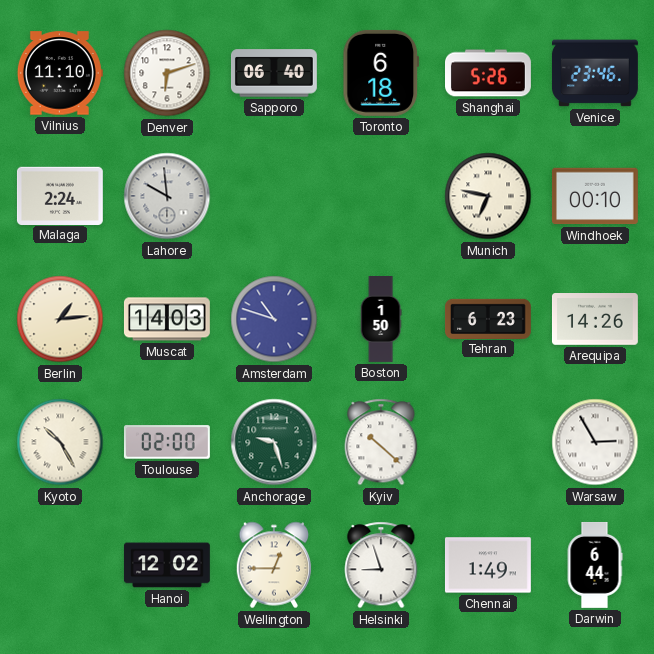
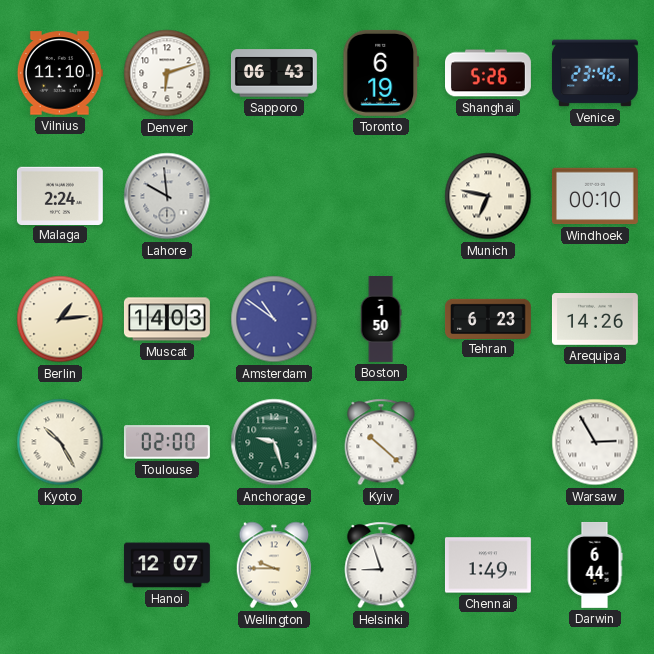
Sapporo: 06:40 -> 06:43 (274, 73)
Toronto: 6:18 -> 6:19 (381, 73)
Amsterdam: 10:48 -> 10:51 (274, 319)
Hanoi: 12:02 -> 12:07 (167, 565)
Wellington: 12:45 -> 9:45 (274, 565)
